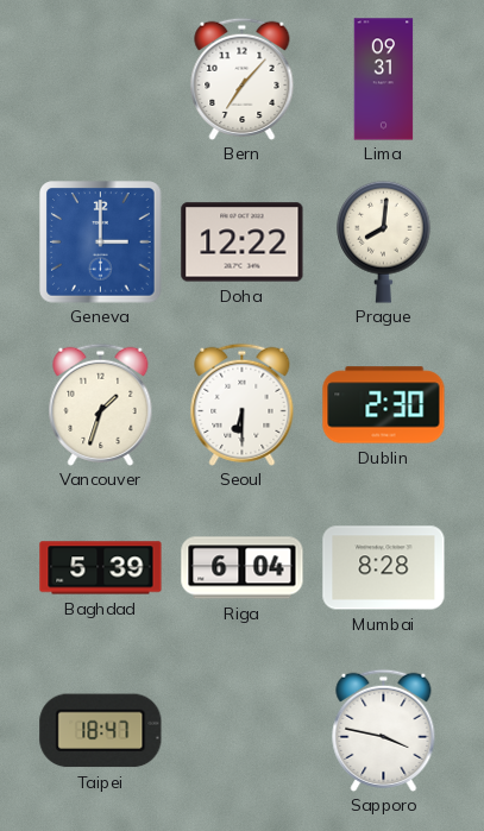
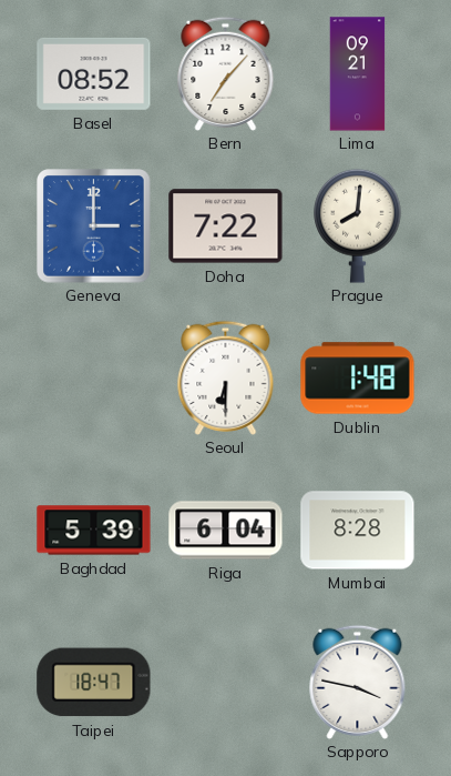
Basel: none -> 08:52 (94, 73)
Lima: 09:31 -> 09:21 (358, 74)
Doha: 12:22 -> 7:22 (226, 226)
Vancouver: 1:33 -> none (101, 404)
Dublin: 2:30 -> 1:48 (358, 379)
